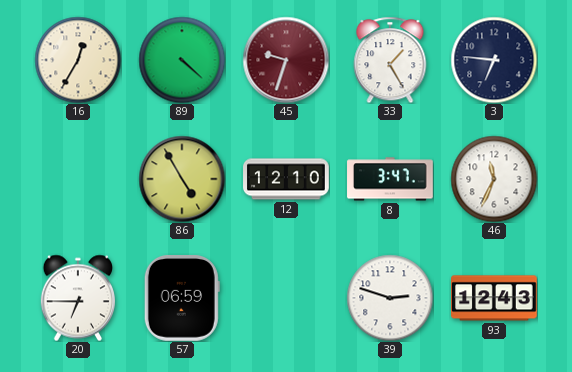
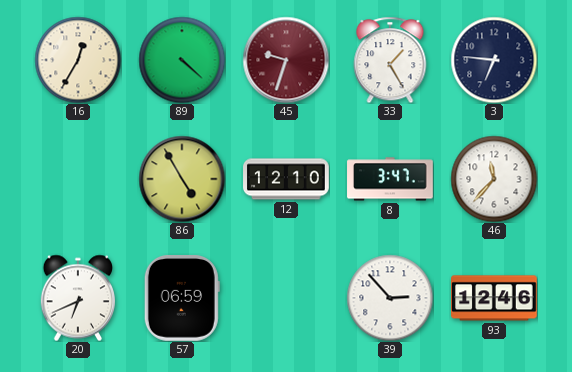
46: 11:34 -> 11:37 (494, 179)
20: 6:45 -> 6:41 (77, 298)
39: 2:48 -> 2:53 (390, 298)
93: 12:43 -> 12:46 (495, 298)
